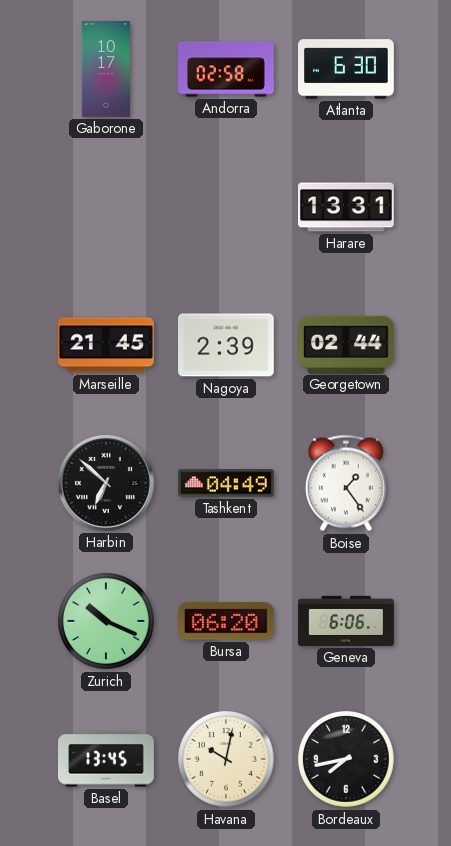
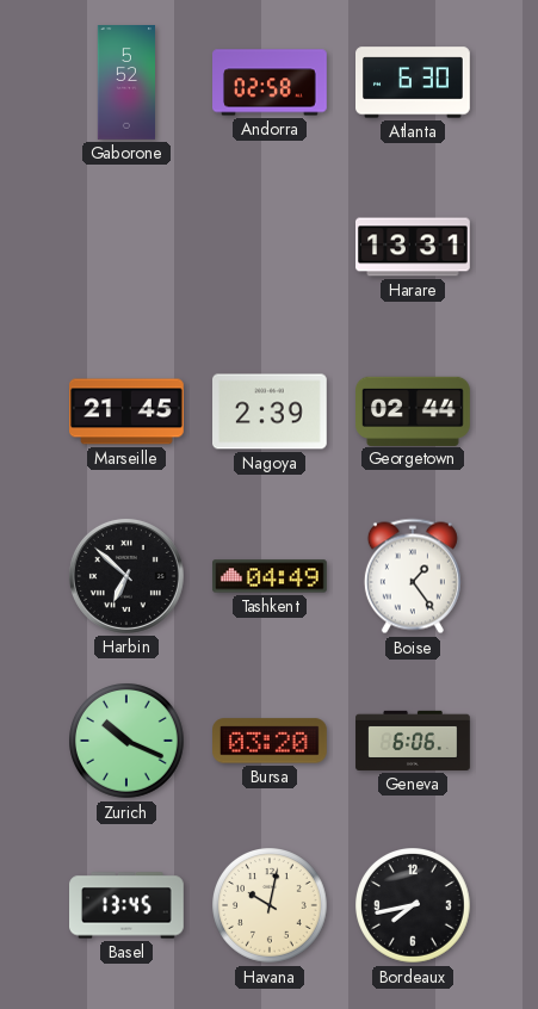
Gaborone: 10:17 -> 5:52 (125, 82)
Bursa: 06:20 -> 03:20 (271, 741)
